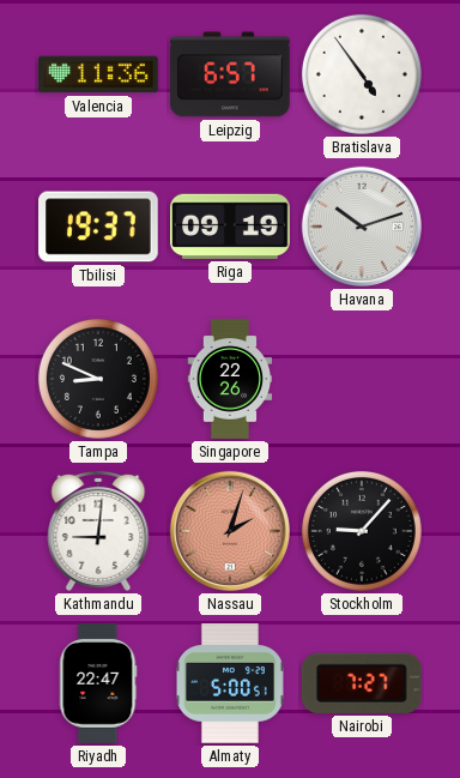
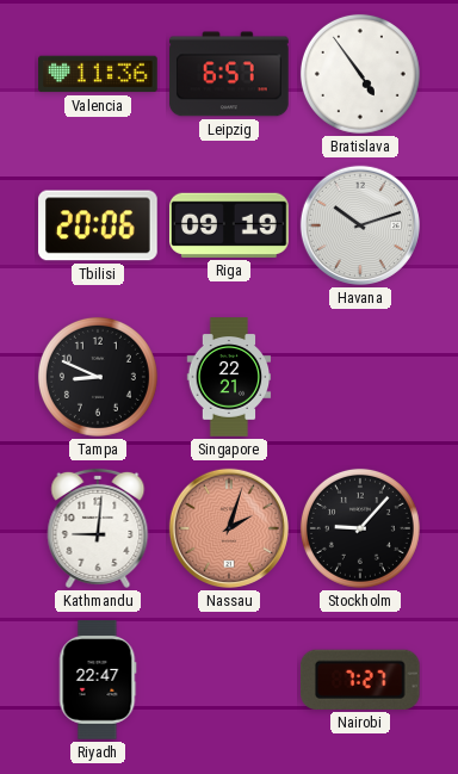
Tbilisi: 19:37 -> 20:06 (98, 225)
Singapore: 22:26 -> 22:21 (229, 377)
Almaty: 5:00 -> none (230, 683)
